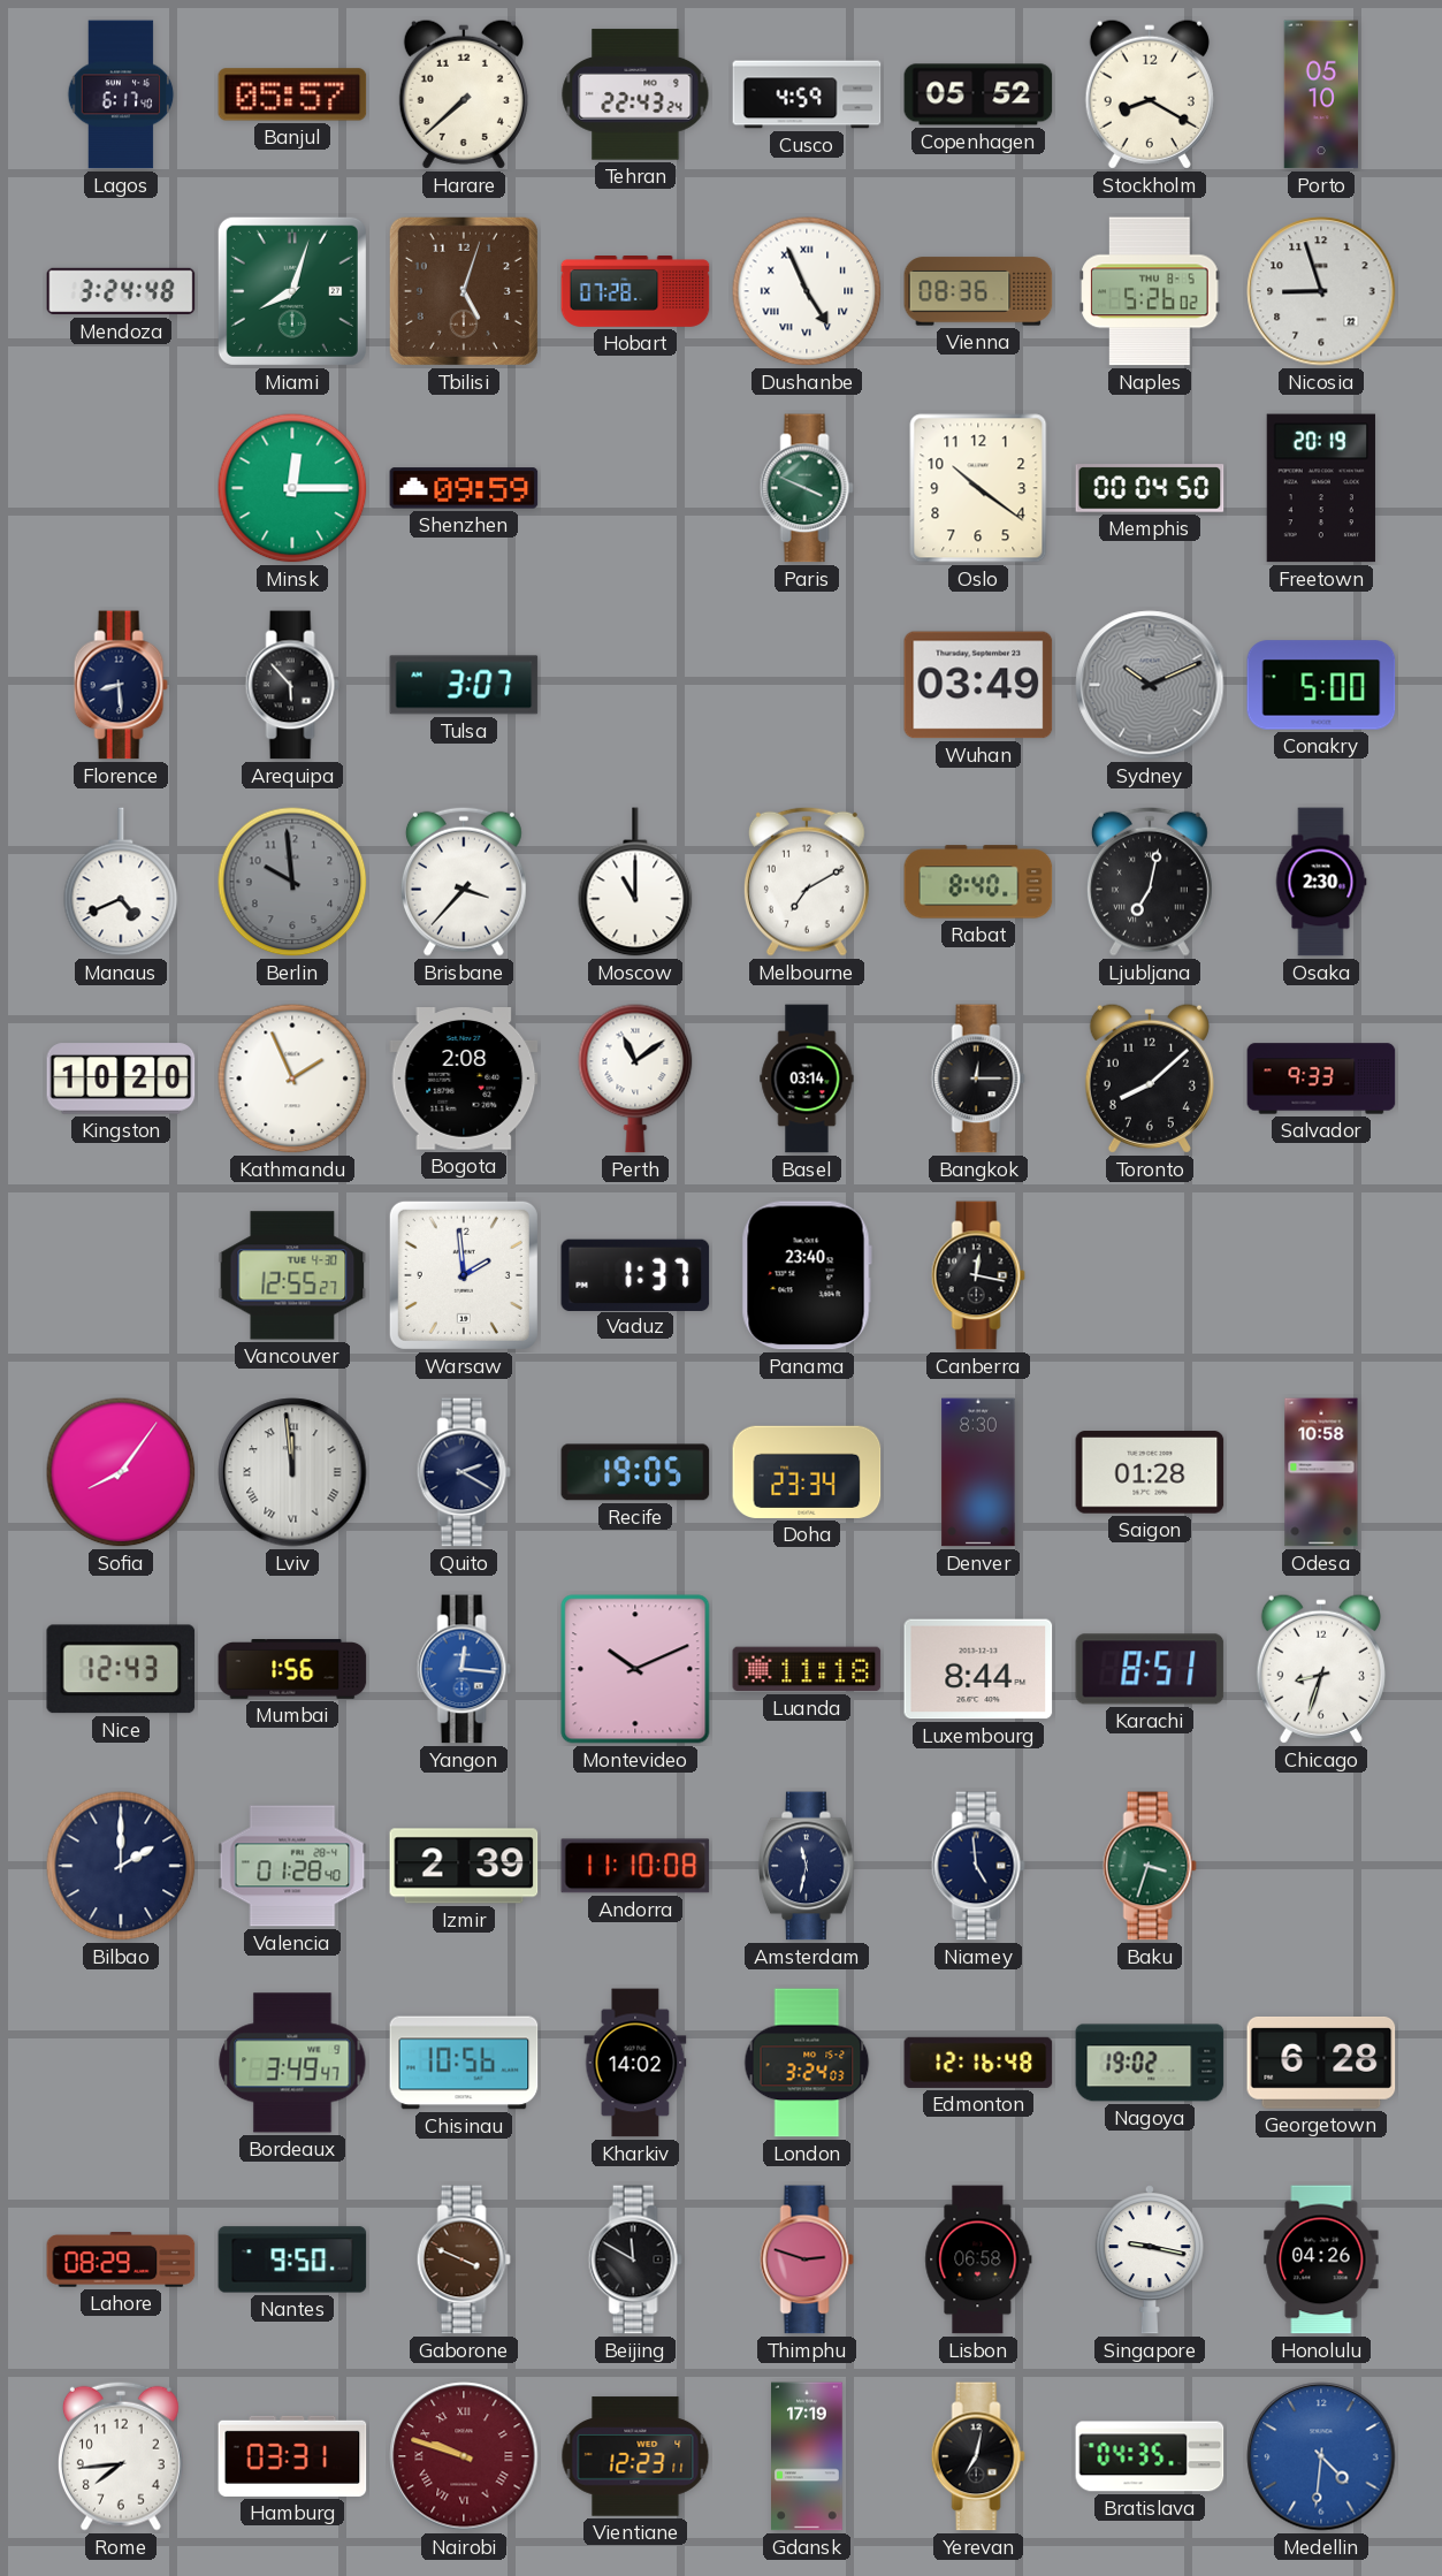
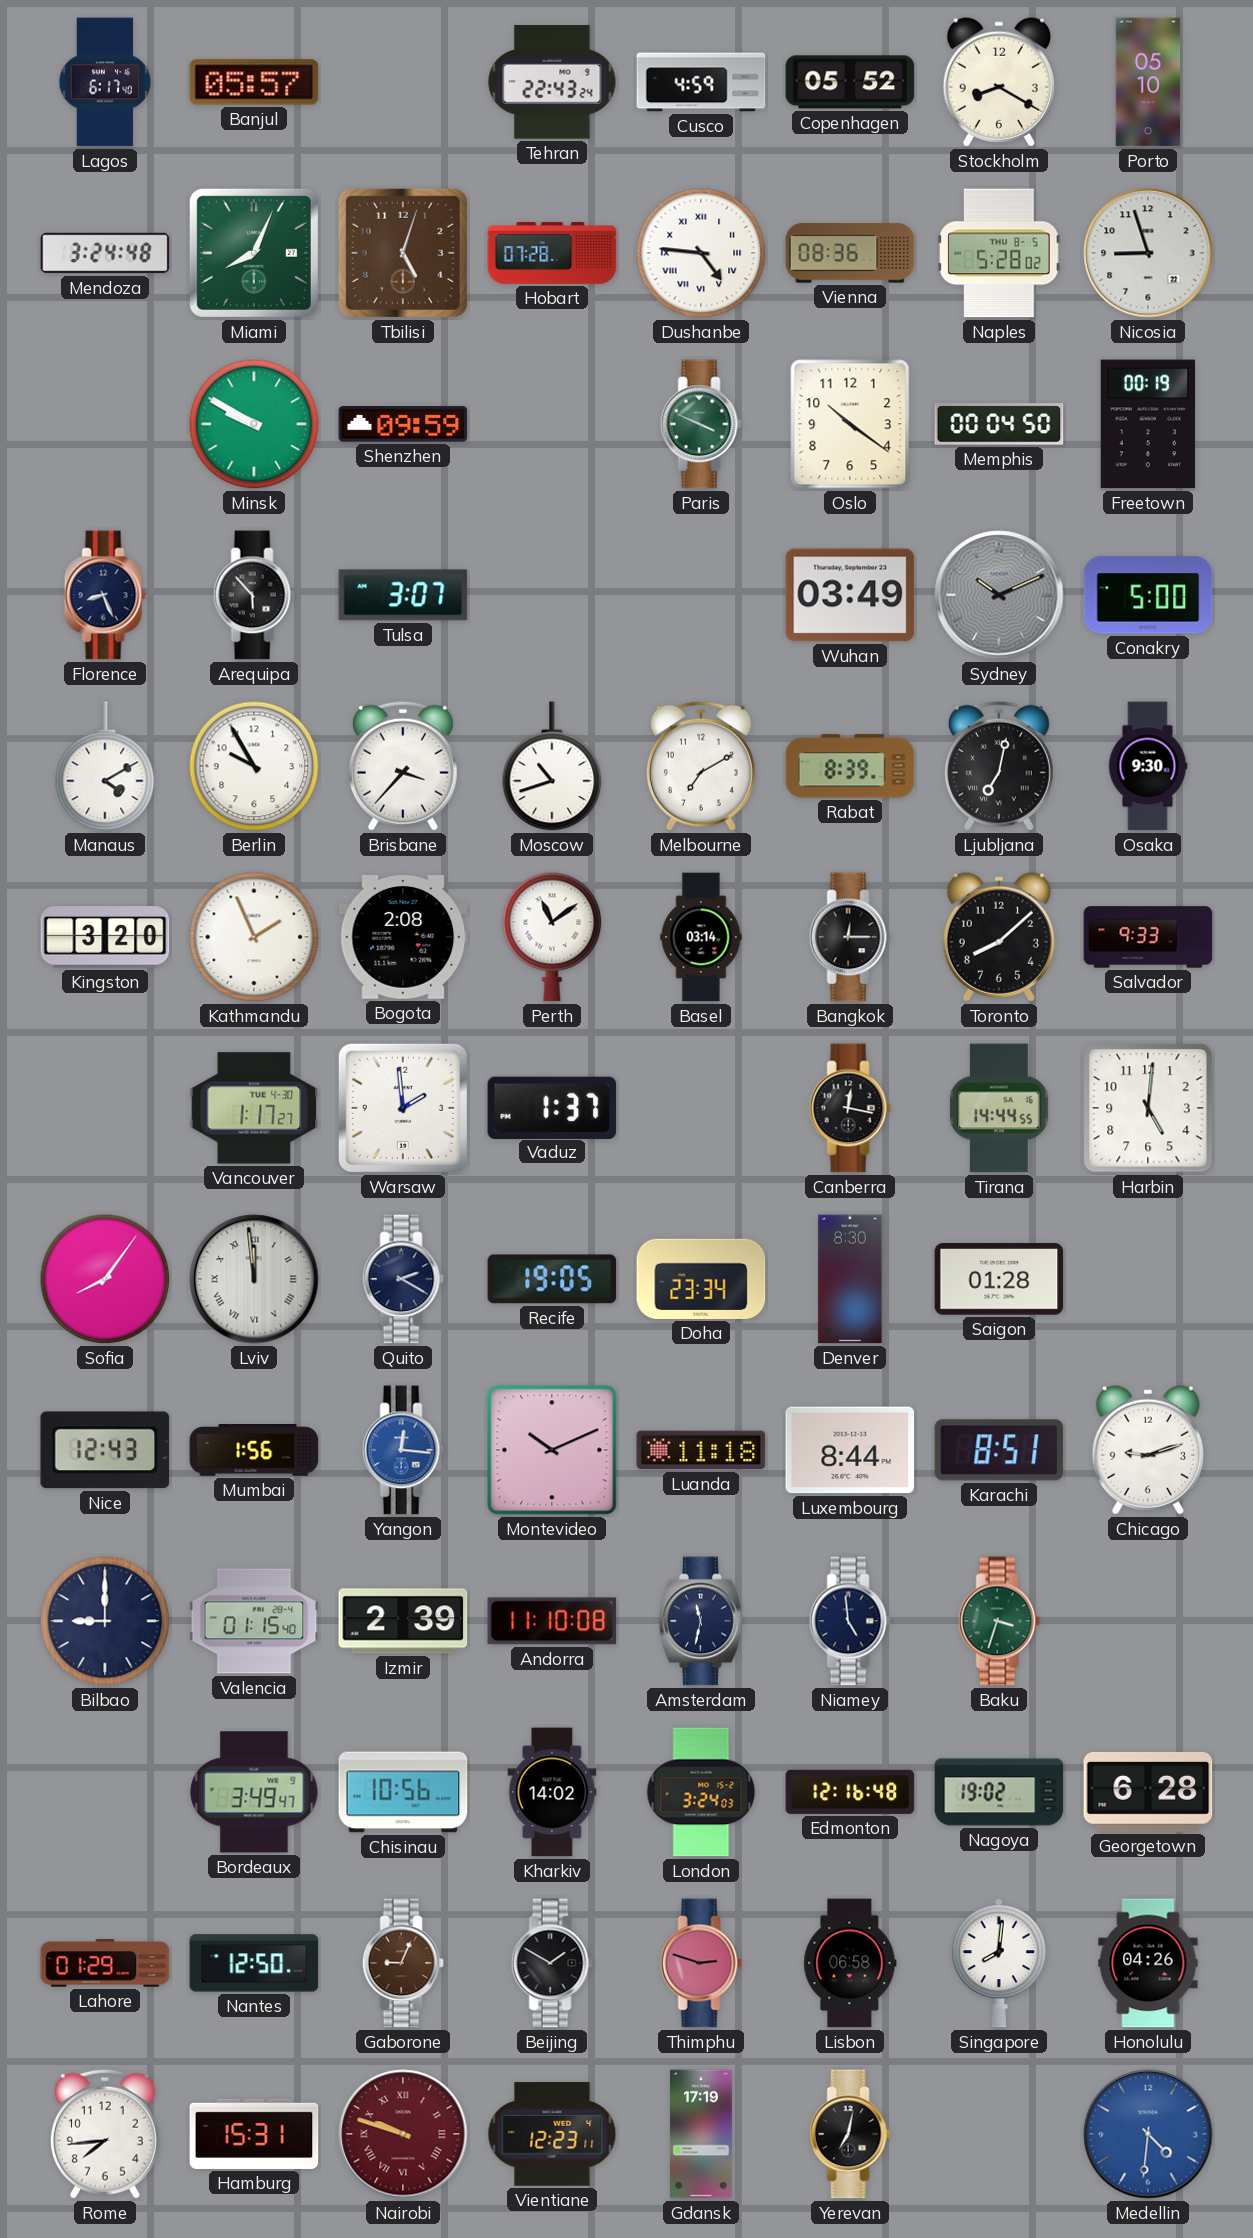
Harare: 7:38 -> none (464, 94)
Miami: 8:03 -> 8:04 (254, 253)
Dushanbe: 4:56 -> 4:46 (701, 253)
Naples: 5:26 -> 5:28 (999, 253)
Minsk: 12:15 -> 9:50 (254, 424)
Freetown: 20:19 -> 00:19 (1148, 424)
Florence: 8:29 -> 8:26 (105, 595)
Manaus: 4:41 -> 4:10 (105, 766)
Berlin: 9:59 -> 9:55 (254, 766)
Berlin dial: grey -> white (254, 766)
Moscow: 11:00 -> 10:42 (552, 766)
Rabat: 8:40 -> 8:39 (850, 766)
Osaka: 2:30 -> 9:30 (1148, 766)
Kingston: 10:20 -> 3:20 (105, 937)
Vancouver: 12:55 -> 1:17 (254, 1108)
Panama: 23:40 -> none (807, 1275)
Tirana: none -> 14:44 (999, 1108)
Harbin: none -> 5:01 (1148, 1108)
Odesa: 10:58 -> none (1321, 1472)
Chicago: 8:33 -> 9:12 (1148, 1450)
Bilbao: 2:00 -> 9:00 (105, 1621)
Valencia: 01:28 -> 01:15 (254, 1621)
Lahore: 08:29 -> 01:29 (105, 1963)
Nantes: 9:50 -> 12:50 (254, 1963)
Gaborone: 3:49 -> 9:04 (403, 1963)
Beijing: 11:50 -> 1:50 (552, 1963)
Singapore: 9:17 -> 8:01 (999, 1963)
Hamburg: 03:31 -> 15:31 (254, 2134)
Bratislava: 04:35 -> none (1150, 2456)
